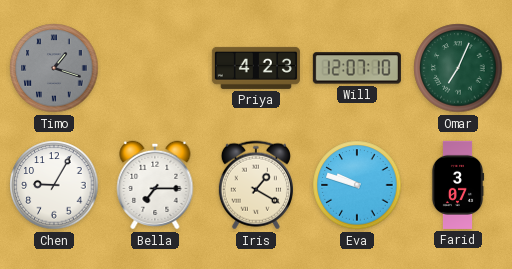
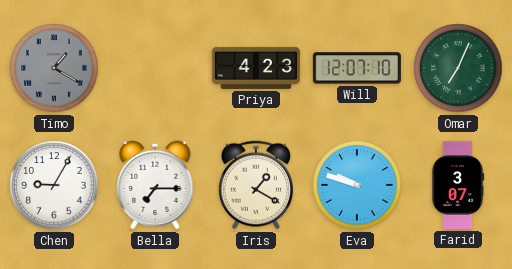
Timo: 1:18 -> 1:20 (54, 68)
